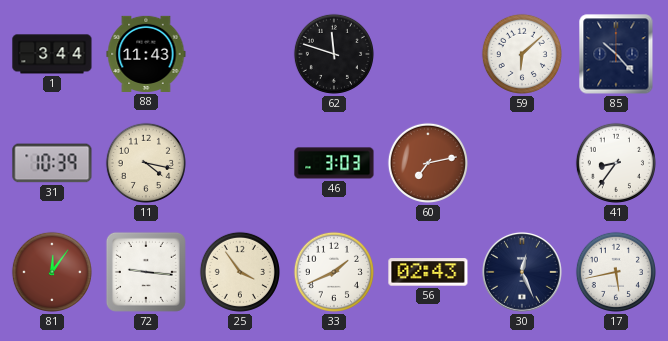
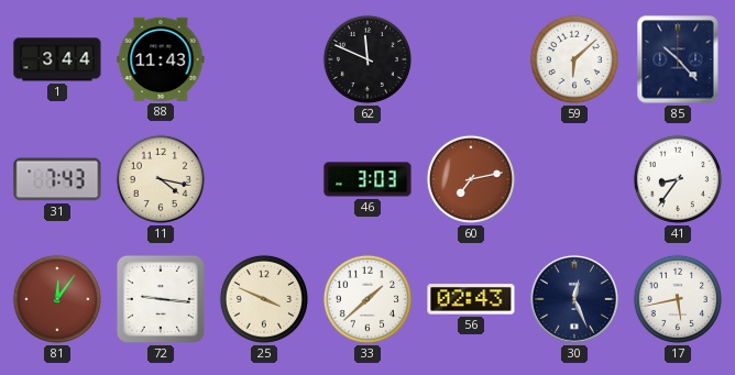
62: 11:48 -> 11:49 (367, 59)
31: 10:39 -> 7:43 (57, 179)
25: 3:54 -> 3:49 (264, 299)
33: 1:41 -> 1:38 (367, 299)
